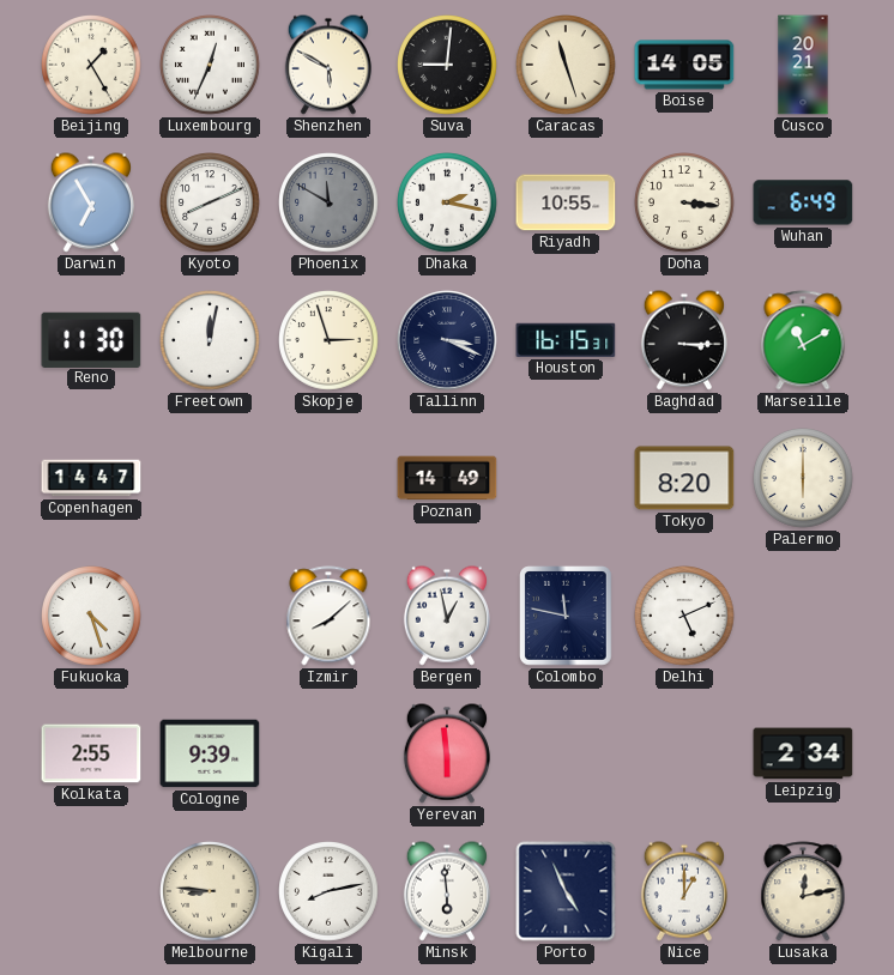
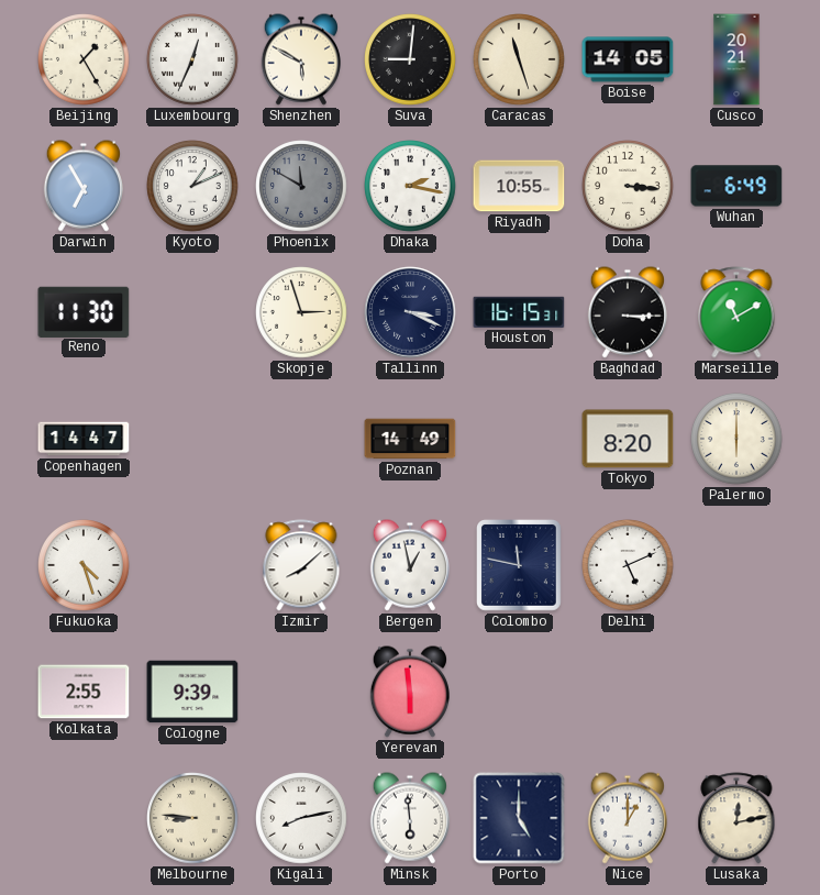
Kyoto: 8:11 -> 1:11 (192, 186)
Freetown: 12:02 -> none (210, 340)
Leipzig: 2:34 -> none (803, 753)
Porto: 4:56 -> 5:00 (519, 818)
